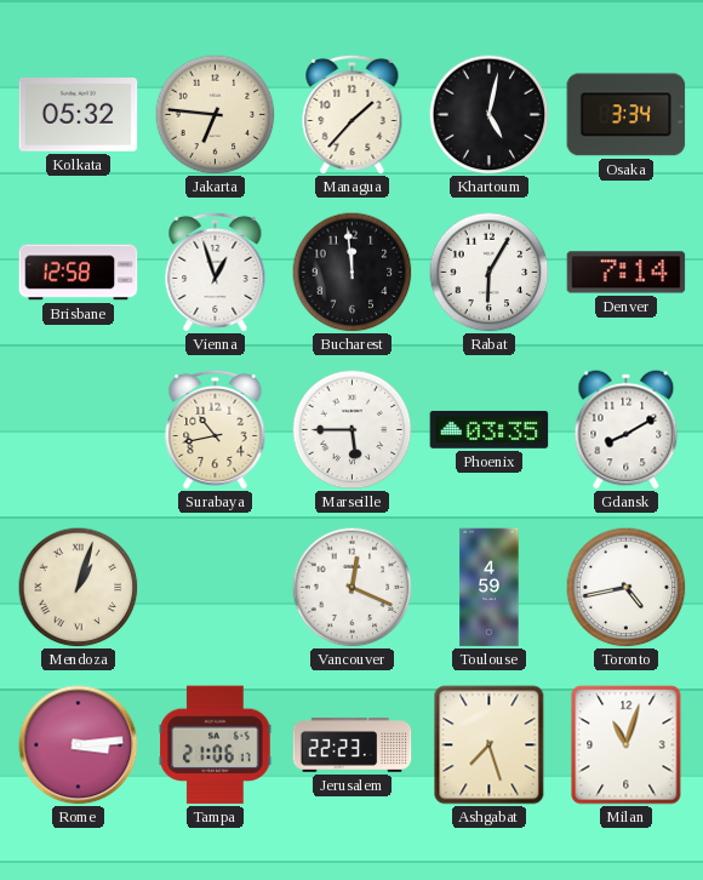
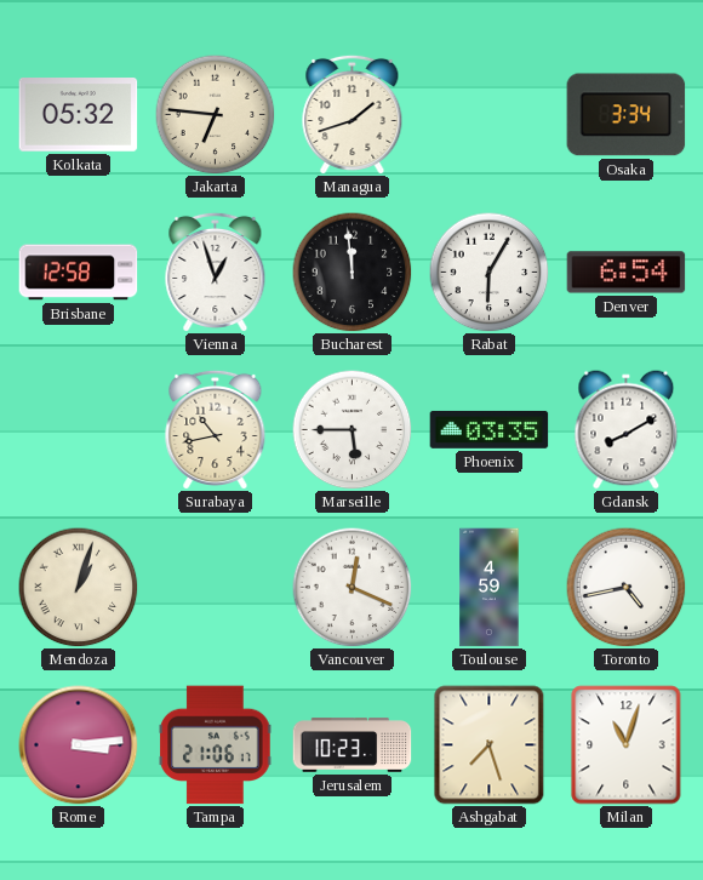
Managua: 1:37 -> 1:42 (353, 114)
Khartoum: 5:02 -> none (490, 115)
Denver: 7:14 -> 6:54 (627, 273)
Jerusalem: 22:23 -> 10:23 (353, 745)
